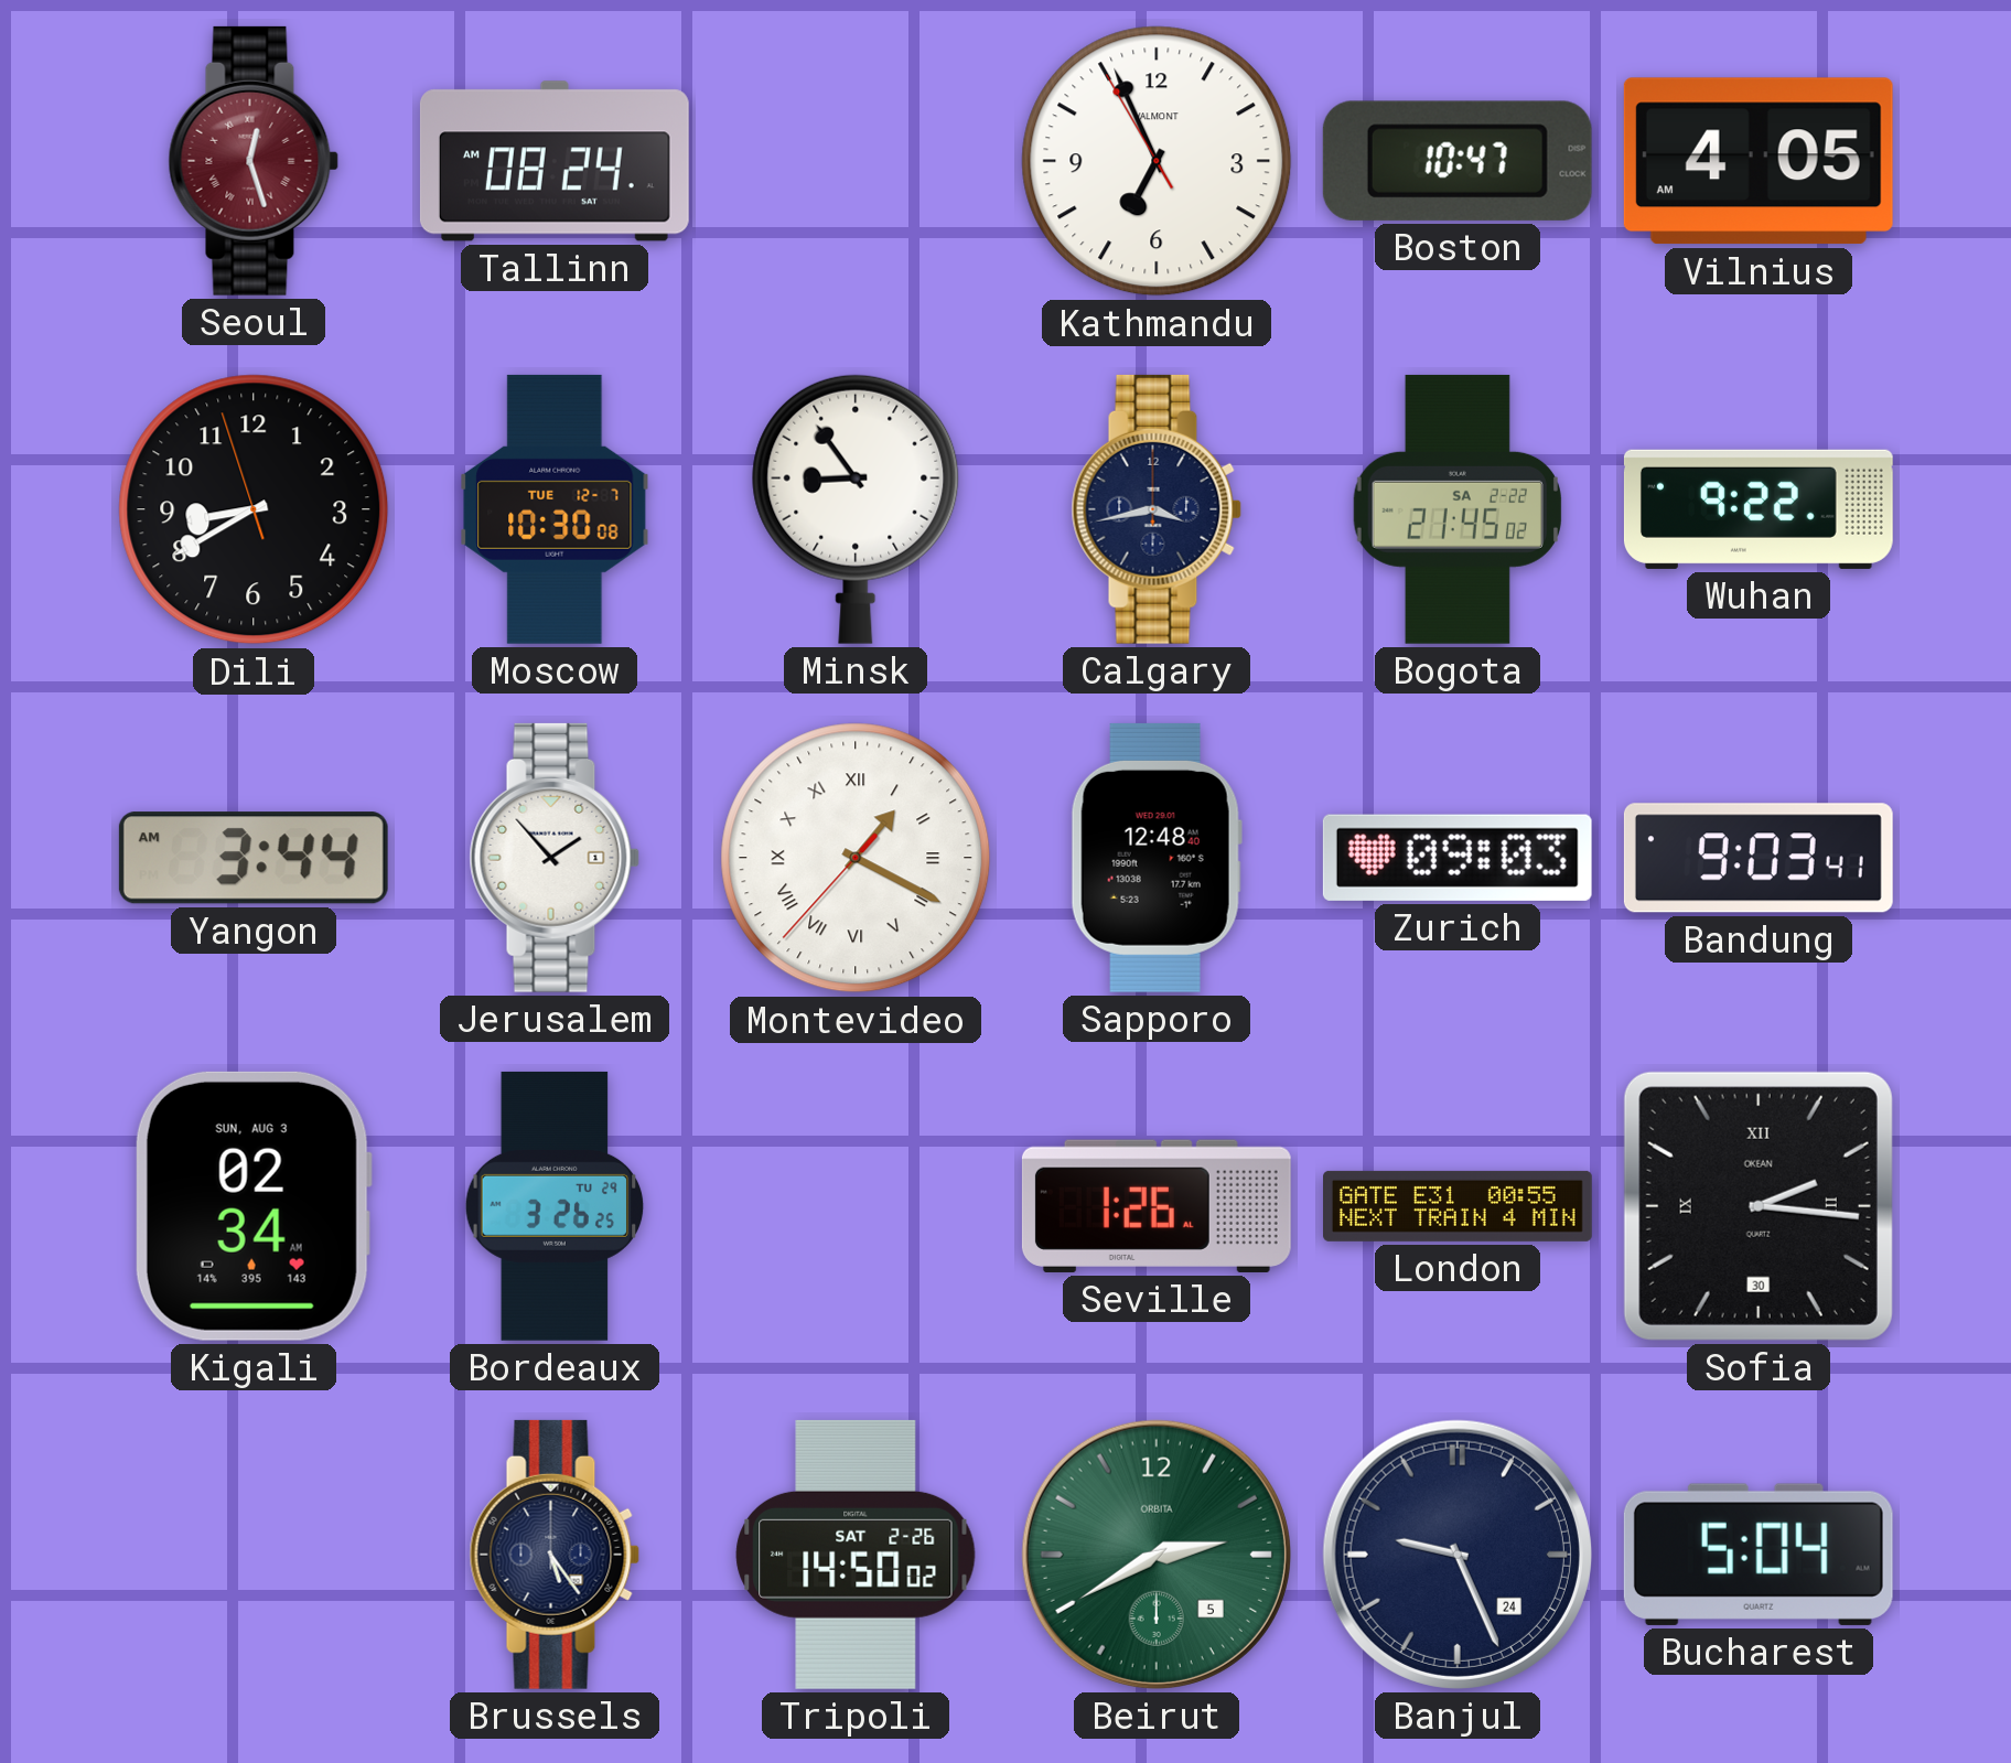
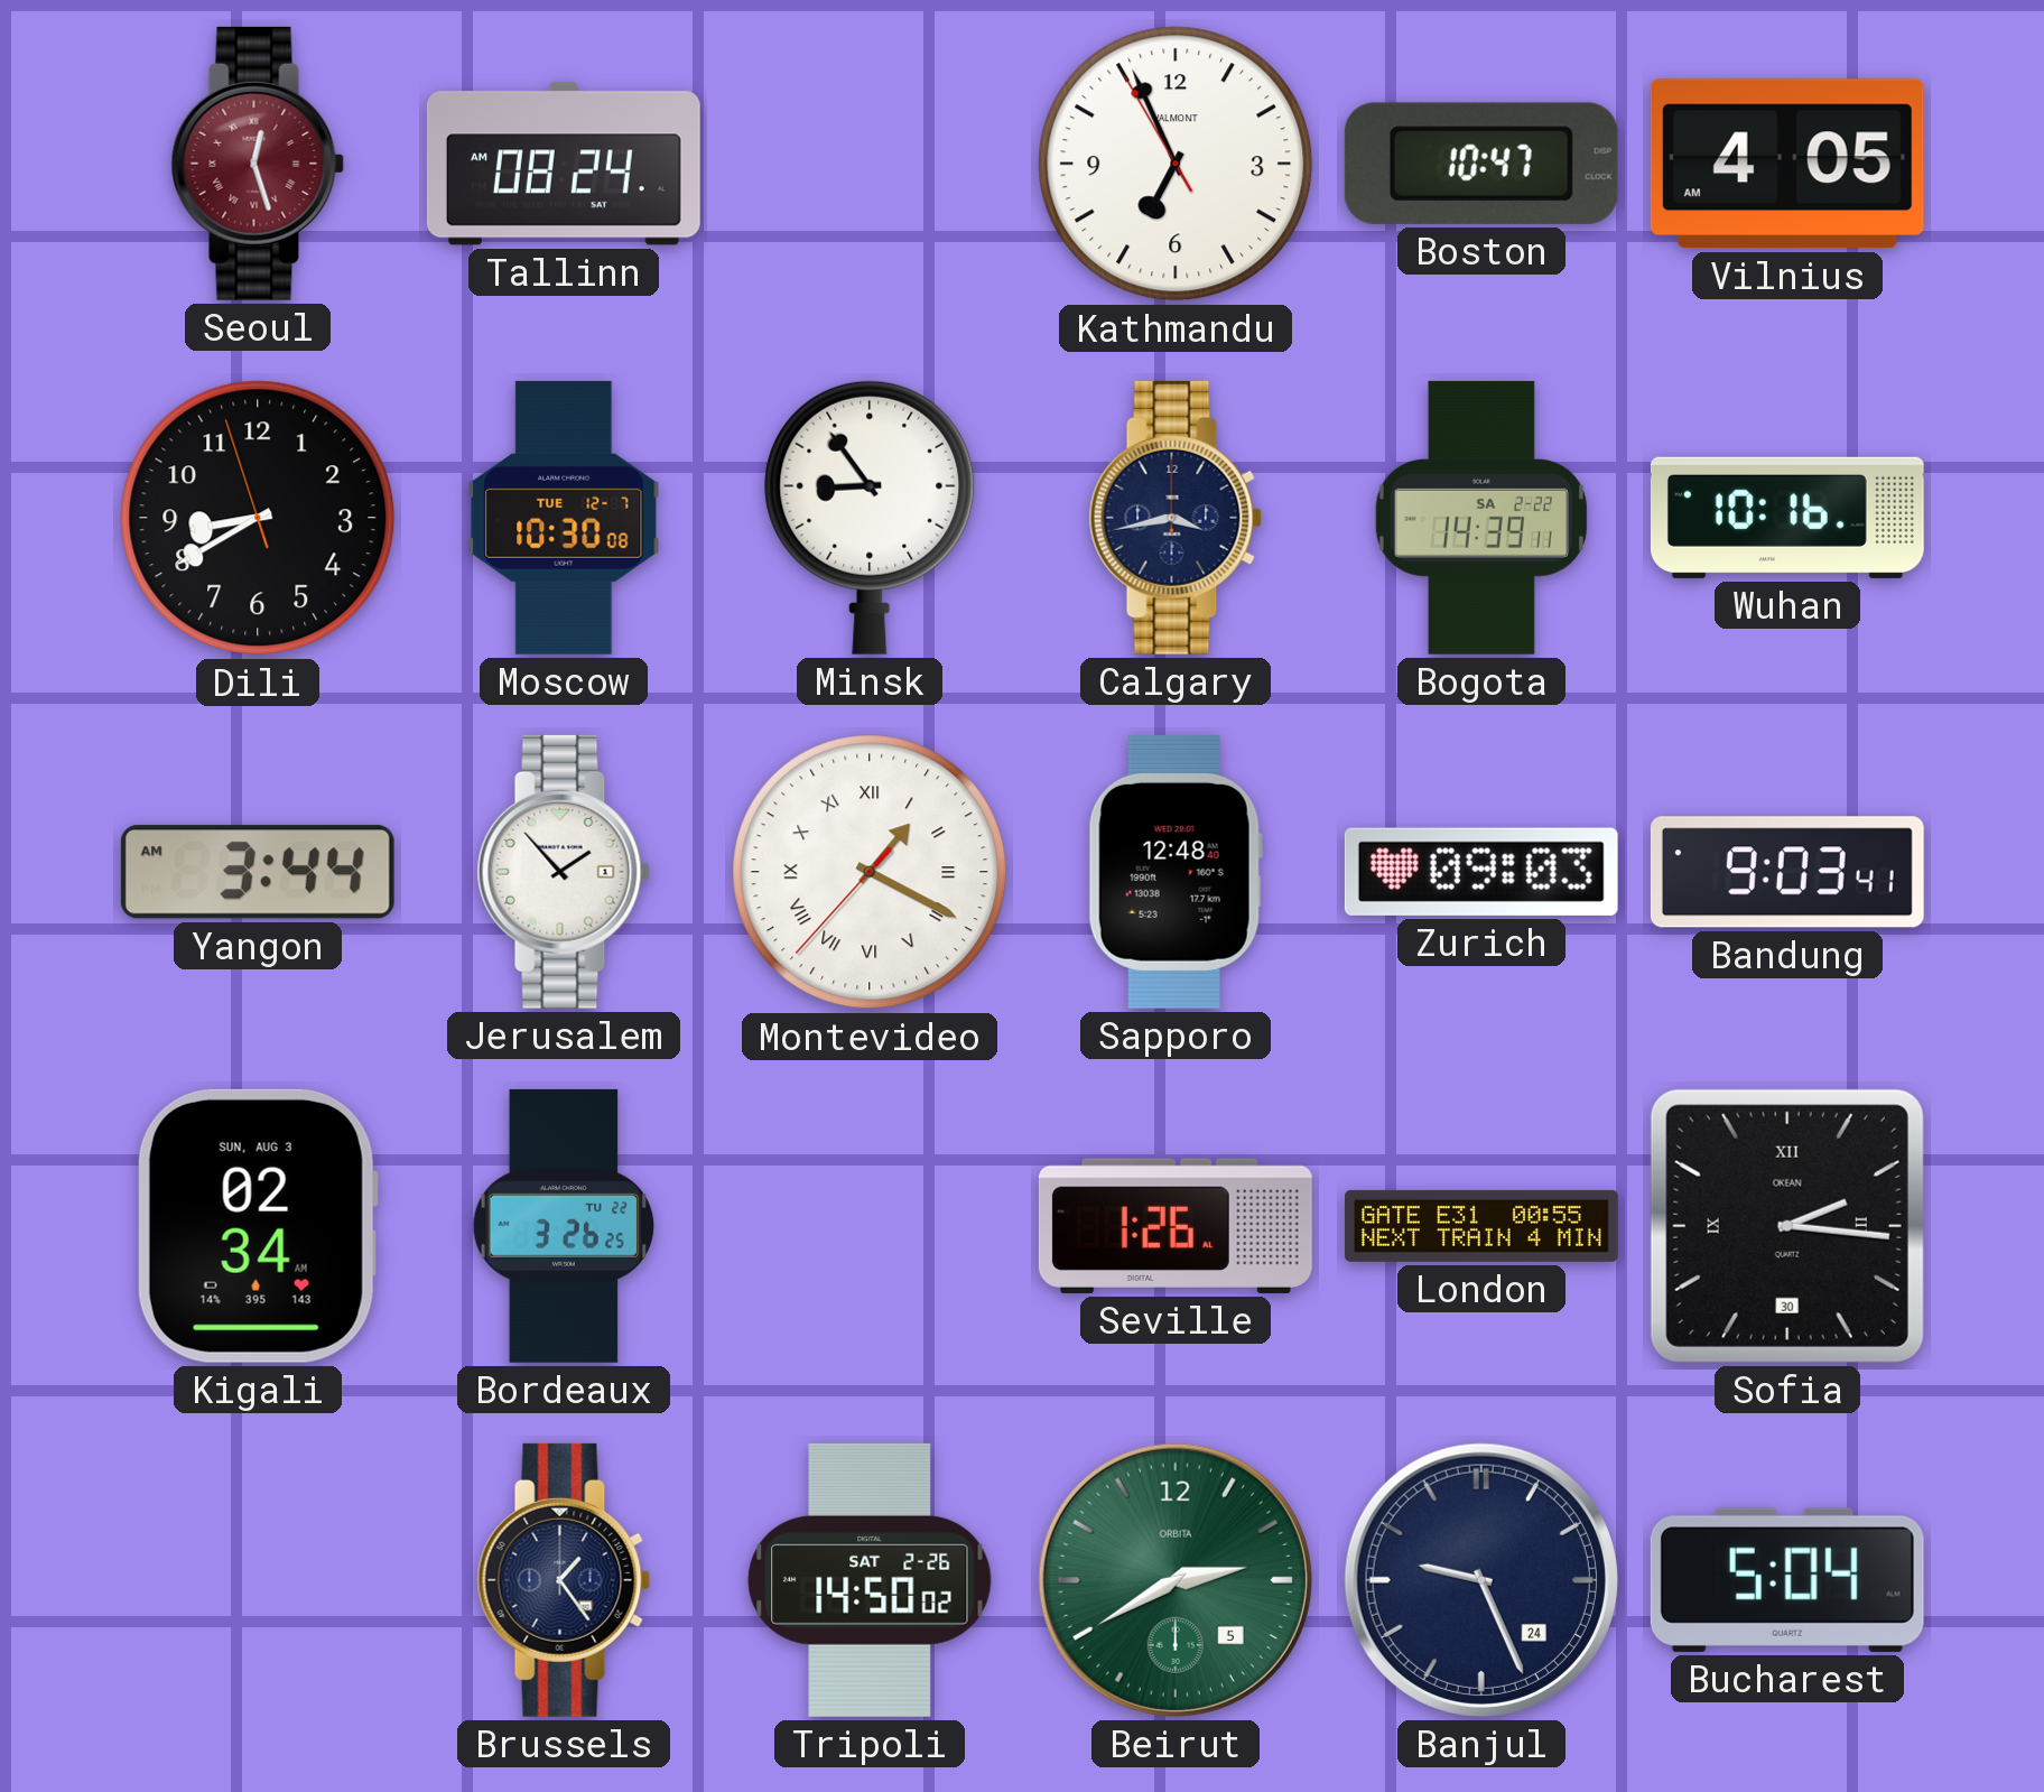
Bogota: 21:45 -> 14:39 (1481, 518)
Wuhan: 9:22 -> 10:16 (1787, 518)
Bordeaux date: TU 29 -> TU 22 (564, 1226)
Brussels: 5:24 -> 1:24 (564, 1580)
